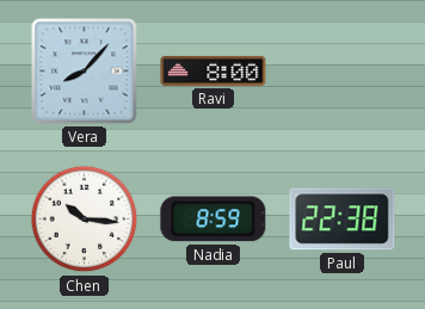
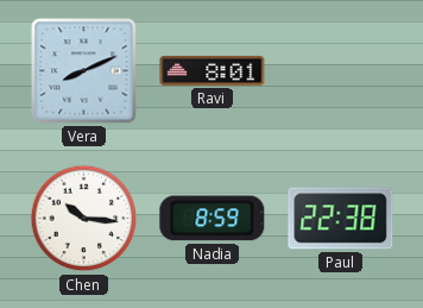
Vera: 8:07 -> 8:11 (84, 71)
Ravi: 8:00 -> 8:01 (213, 70)
